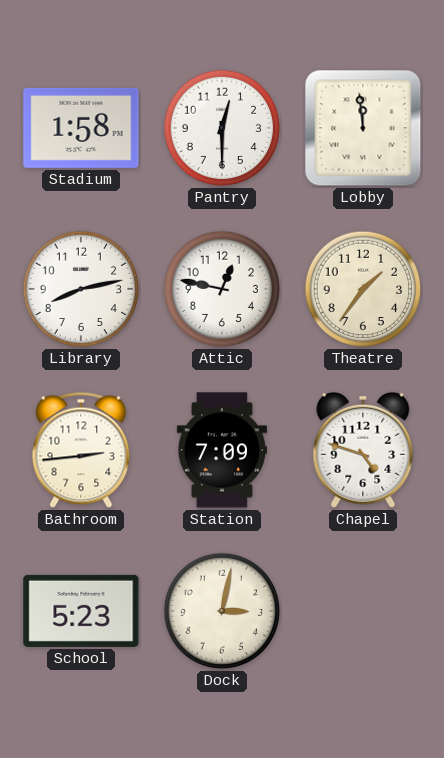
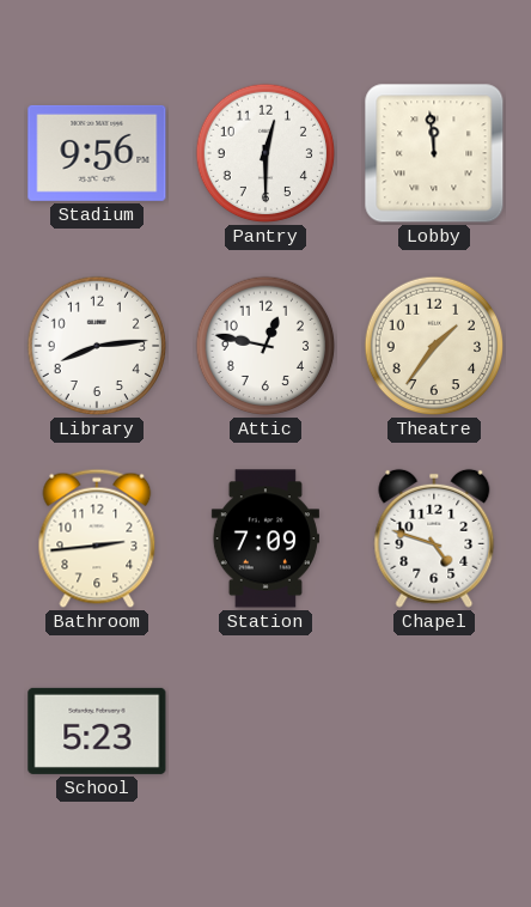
Stadium: 1:58 -> 9:56 (97, 153)
Library: 8:13 -> 8:14 (97, 346)
Dock: 3:02 -> none (222, 611)
